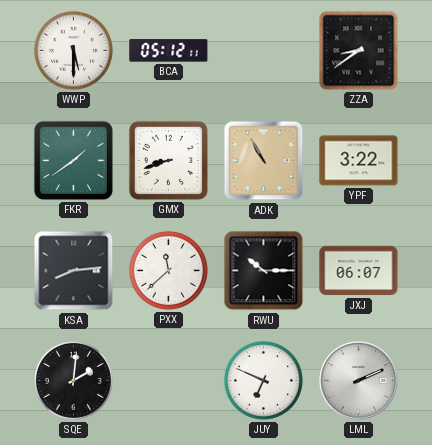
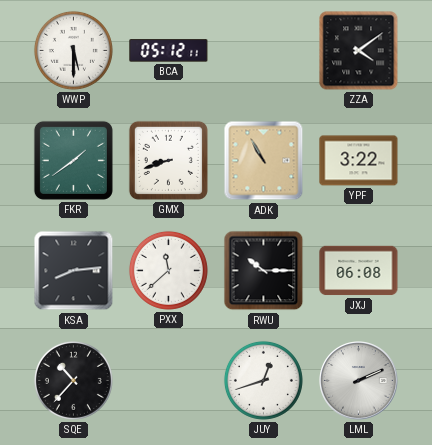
ZZA: 8:39 -> 4:09 (359, 51)
JXJ: 06:07 -> 06:08 (359, 271)
SQE: 2:01 -> 10:37 (73, 380)
JUY: 6:49 -> 12:42 (263, 380)
